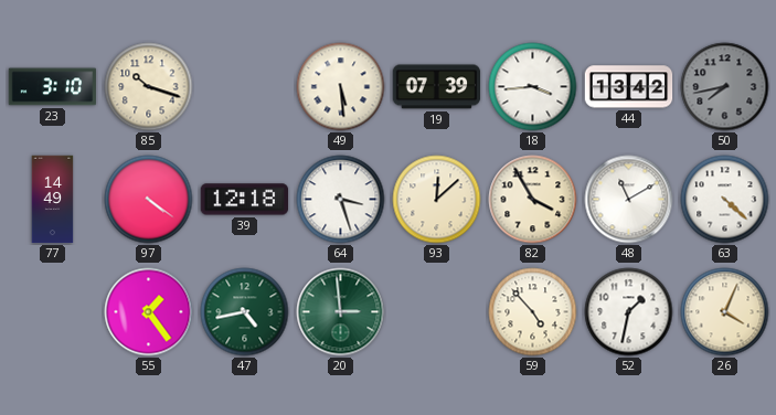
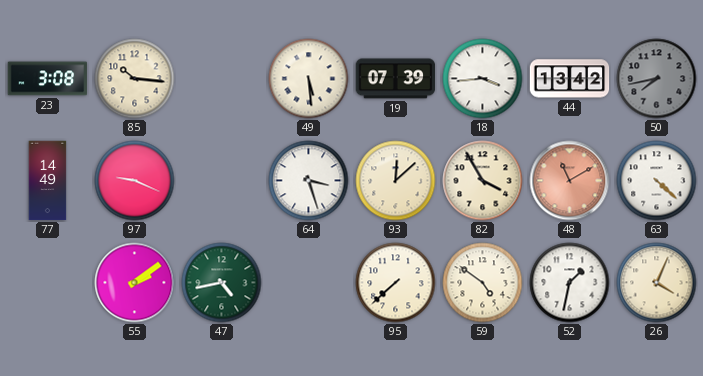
23: 3:10 -> 3:08 (48, 79)
85: 10:18 -> 10:16 (135, 79)
97: 4:21 -> 9:19 (135, 181)
39: 12:18 -> none (245, 200)
48 dial: white -> salmon (570, 181)
55: 1:24 -> 2:09 (135, 283)
20: 2:59 -> none (341, 312)
95: none -> 7:38 (396, 283)
59: 4:53 -> 4:51 (483, 283)
